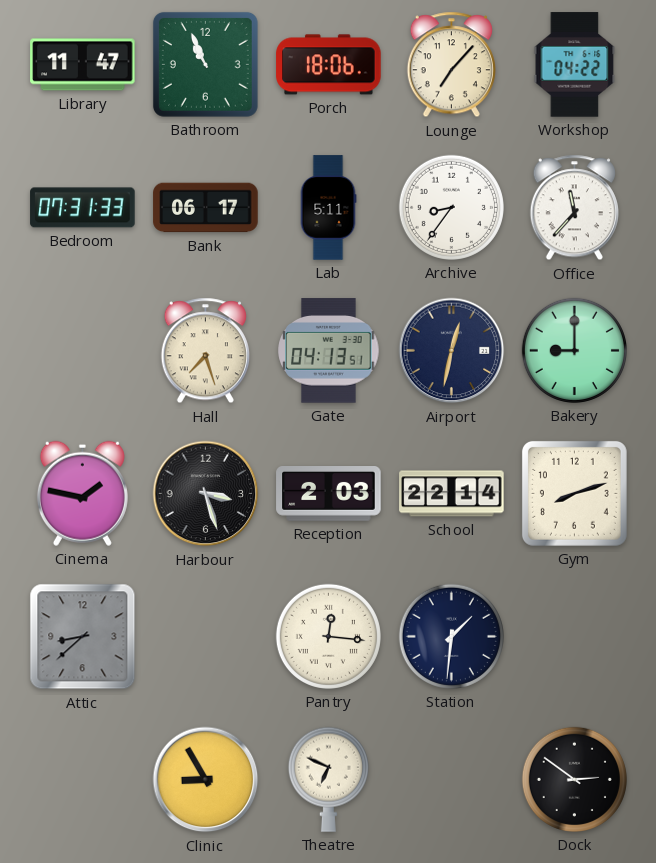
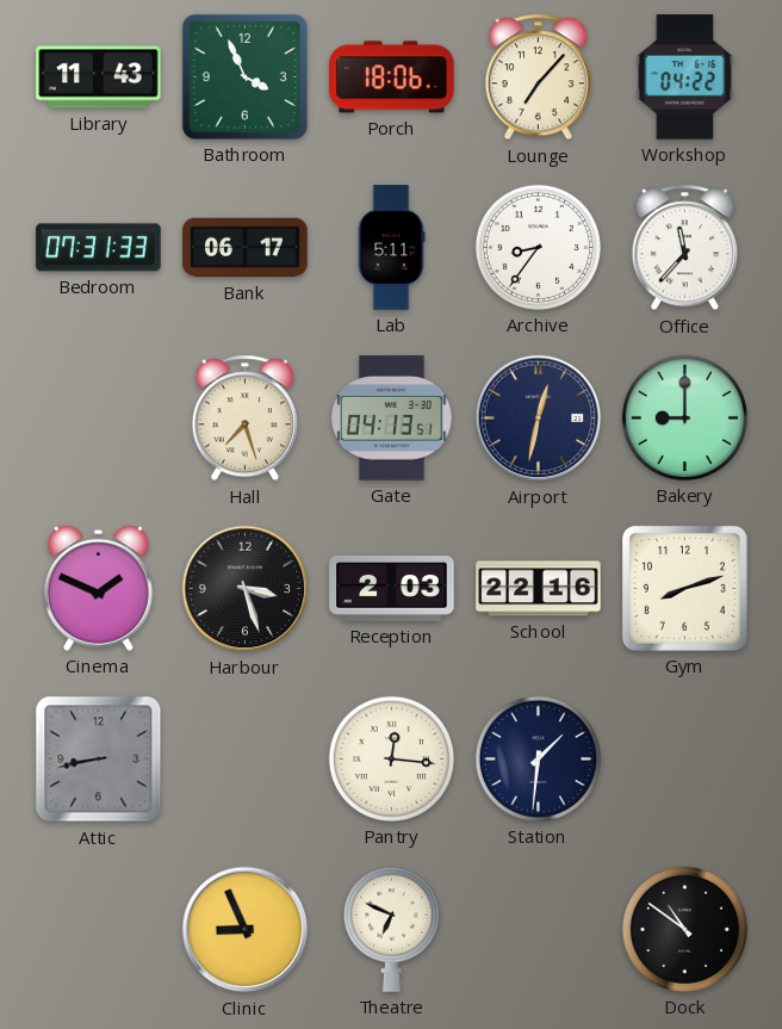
Library: 11:47 -> 11:43 (99, 78)
Bathroom: 10:56 -> 3:56 (244, 76)
Cinema: 1:47 -> 1:49 (98, 588)
School: 22:14 -> 22:16 (539, 589)
Attic: 8:38 -> 8:43 (99, 760)
Clinic: 8:55 -> 8:56 (246, 930)
Dock: 2:51 -> 10:51 (684, 929)
